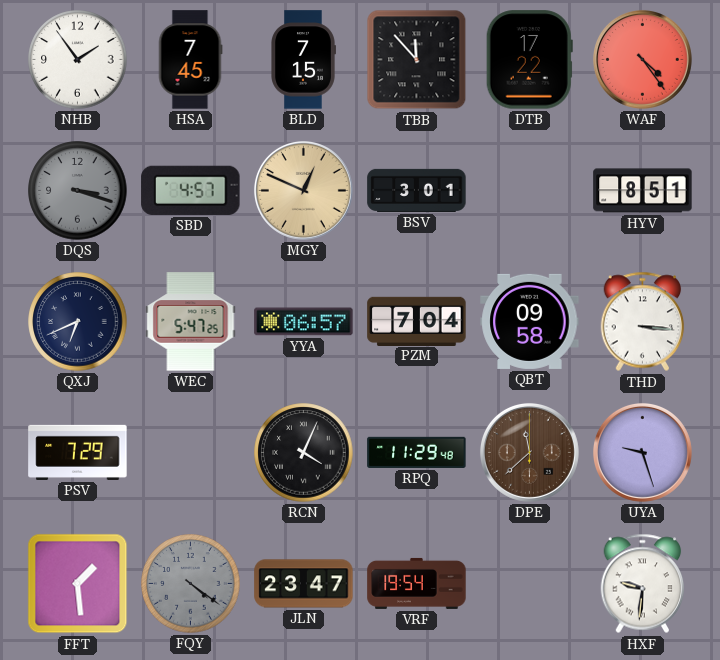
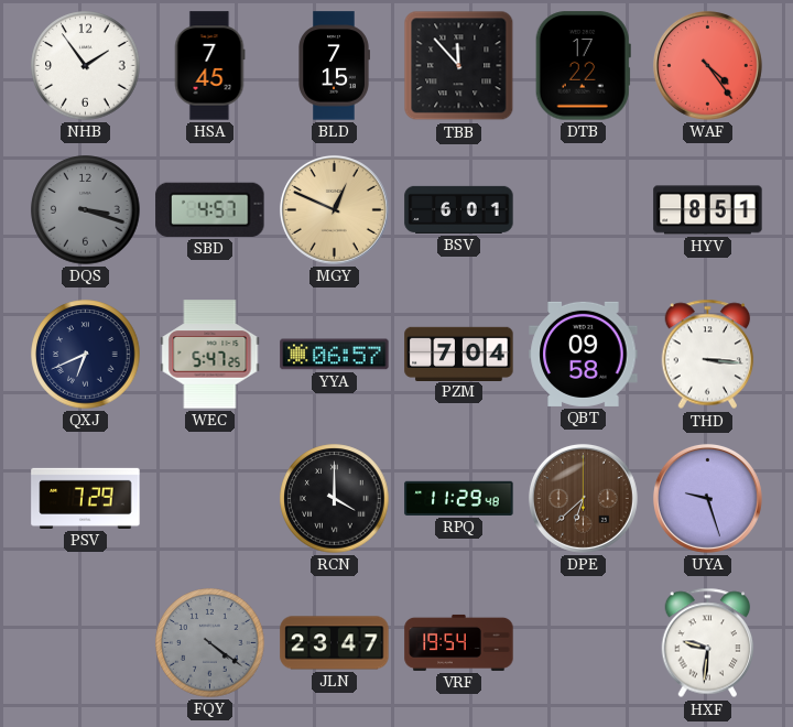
BSV: 3:01 -> 6:01 (459, 209)
RCN: 4:04 -> 4:00 (335, 499)
DPE: 11:38 -> 6:38 (583, 498)
FFT: 1:29 -> none (78, 584)
